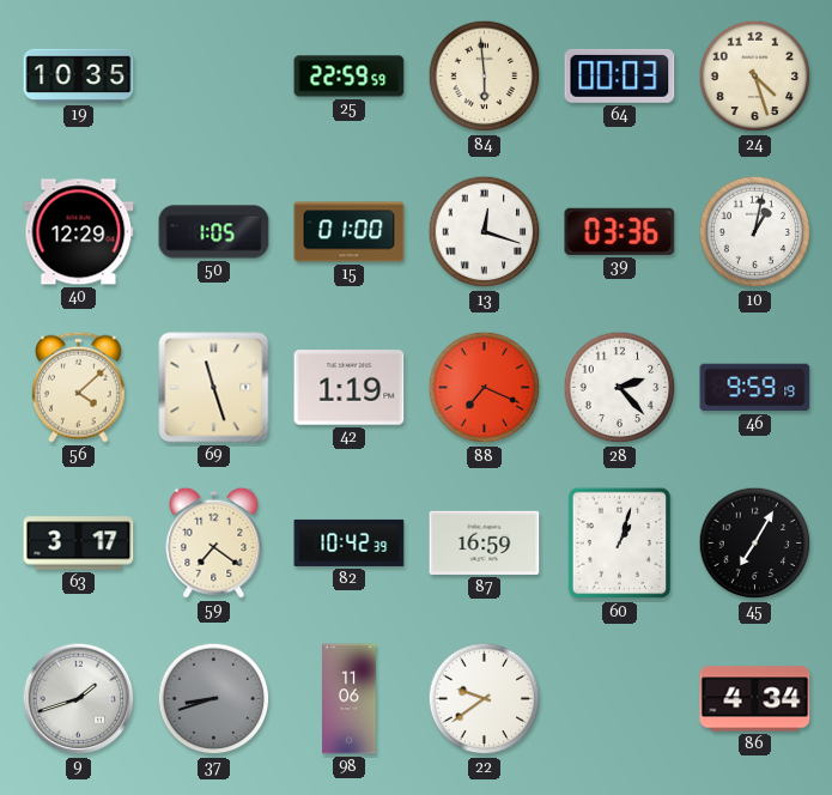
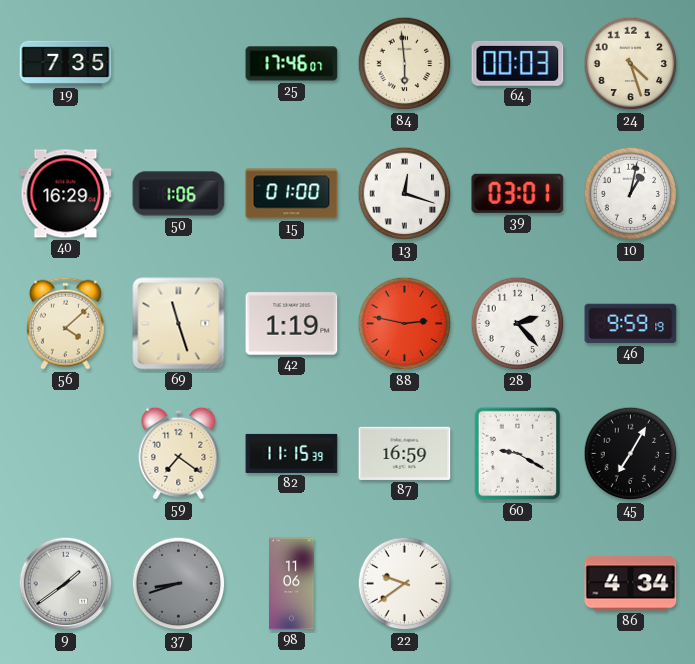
19: 10:35 -> 7:35 (66, 63)
25: 22:59 -> 17:46 (292, 64)
40: 12:29 -> 16:29 (66, 194)
50: 1:05 -> 1:06 (179, 194)
39: 03:36 -> 03:01 (518, 193)
88: 7:19 -> 2:47 (405, 324)
63: 3:17 -> none (79, 544)
82: 10:42 -> 11:15 (292, 453)
60: 1:03 -> 9:20 (518, 454)
9: 1:42 -> 1:39 (66, 584)
